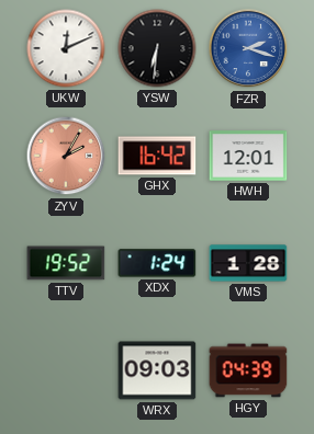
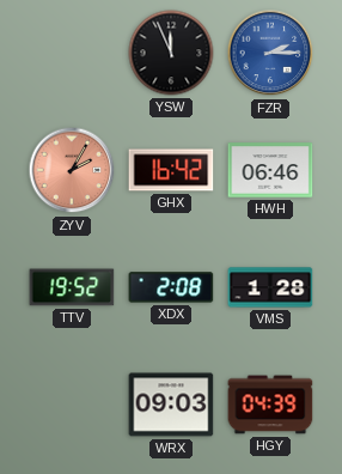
UKW: 12:11 -> none (66, 48)
YSW: 6:31 -> 11:56 (171, 53)
FZR: 2:18 -> 2:15 (270, 53)
HWH: 12:01 -> 06:46 (270, 170)
XDX: 1:24 -> 2:08 (171, 287)
